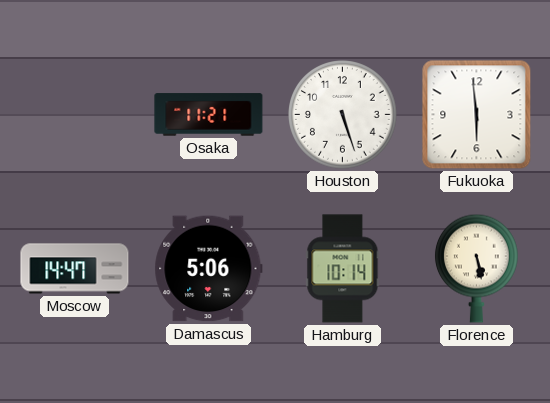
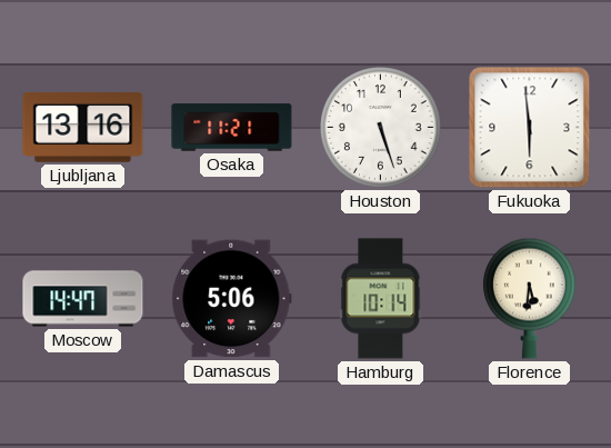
Ljubljana: none -> 13:16 (83, 127)
Florence: 5:28 -> 5:31 (529, 298)
